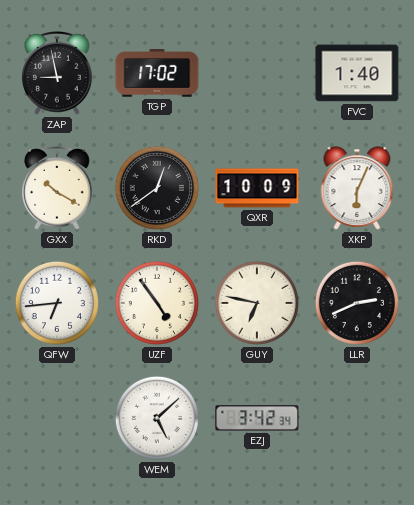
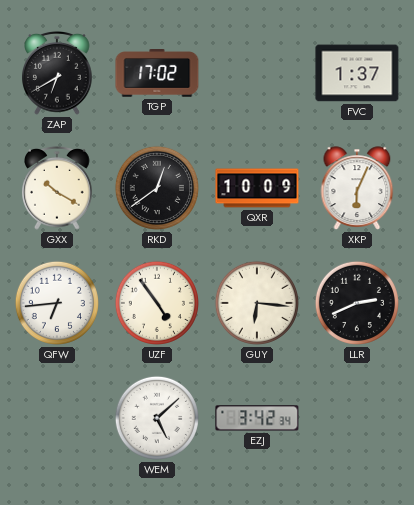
ZAP: 8:58 -> 6:40 (58, 73)
FVC: 1:40 -> 1:37 (357, 73)
GUY: 6:47 -> 6:16 (257, 303)
